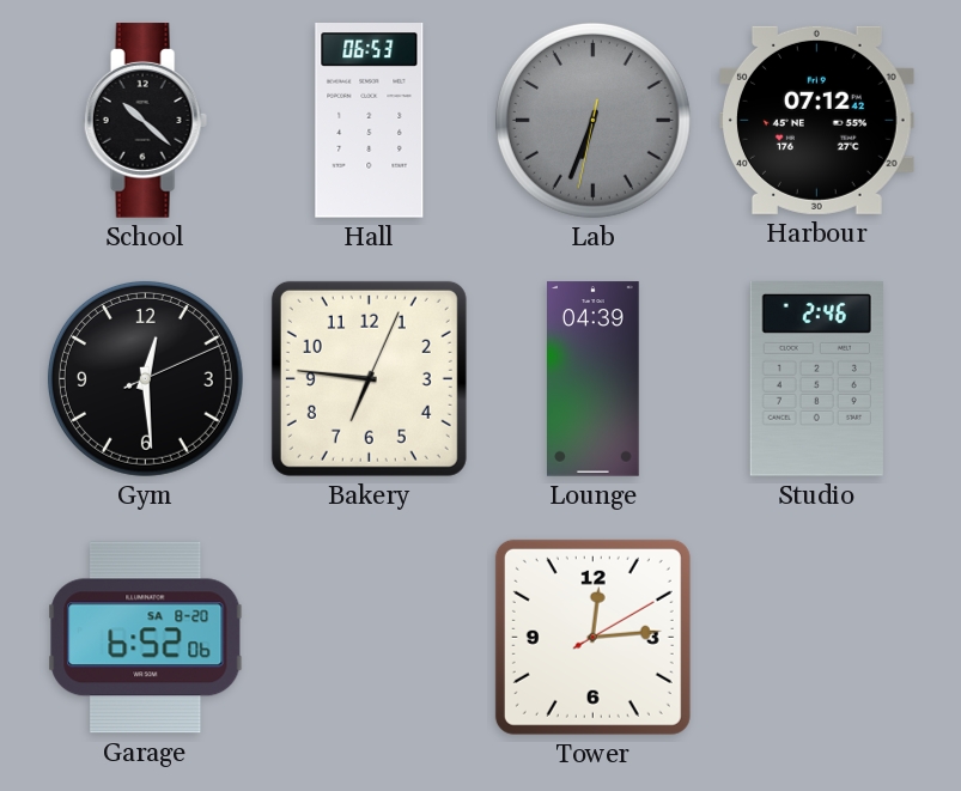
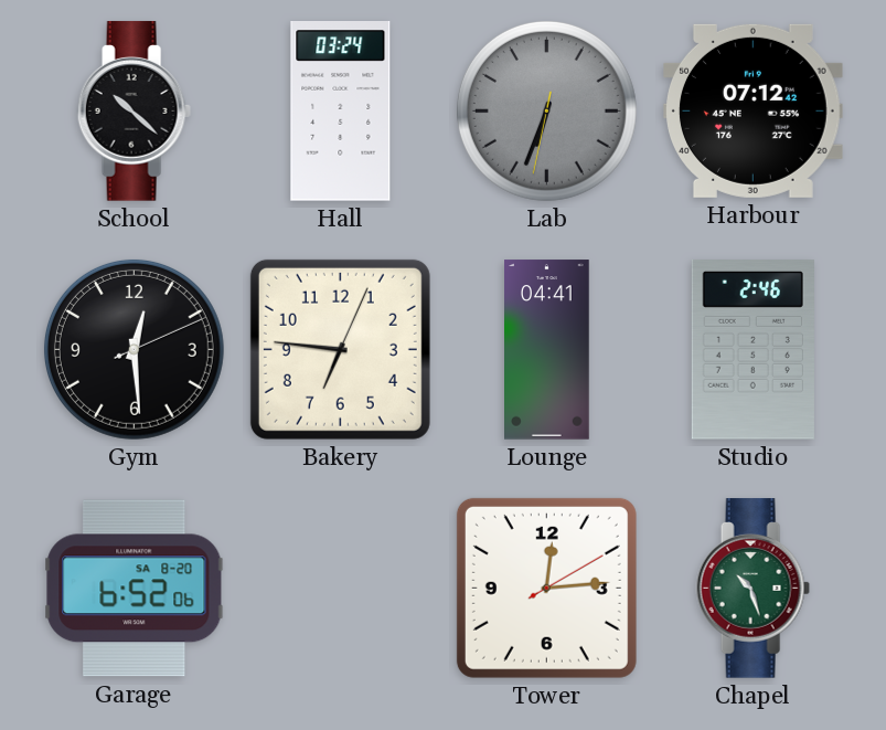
Hall: 06:53 -> 03:24 (341, 112)
Lounge: 04:39 -> 04:41 (547, 350)
Chapel: none -> 10:27 (752, 589)
